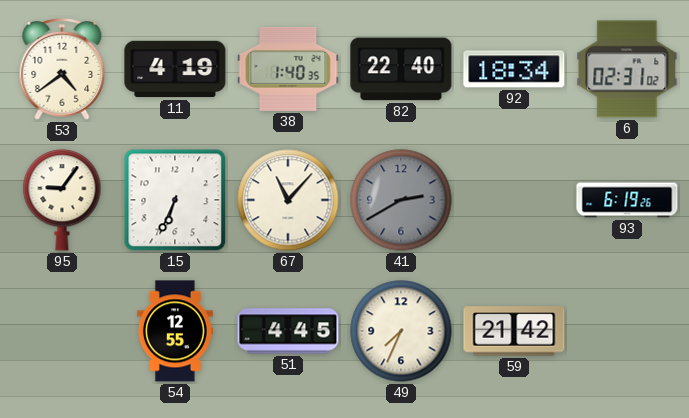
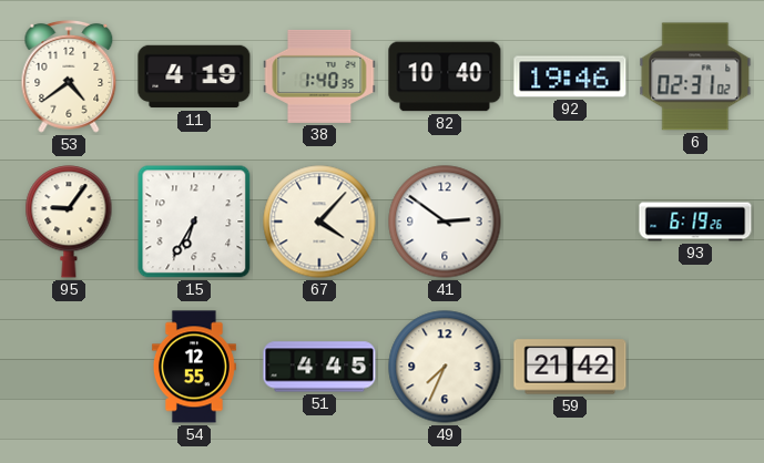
82: 22:40 -> 10:40 (445, 76)
92: 18:34 -> 19:46 (570, 76)
15: 6:34 -> 6:35 (194, 222)
67: 11:07 -> 4:07 (319, 222)
41: 2:40 -> 2:51 (445, 222)
41 dial: grey -> white (445, 222)
